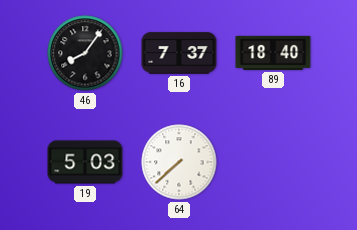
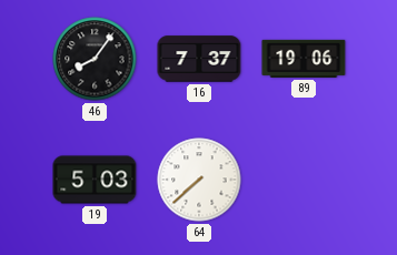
89: 18:40 -> 19:06 (304, 59)
